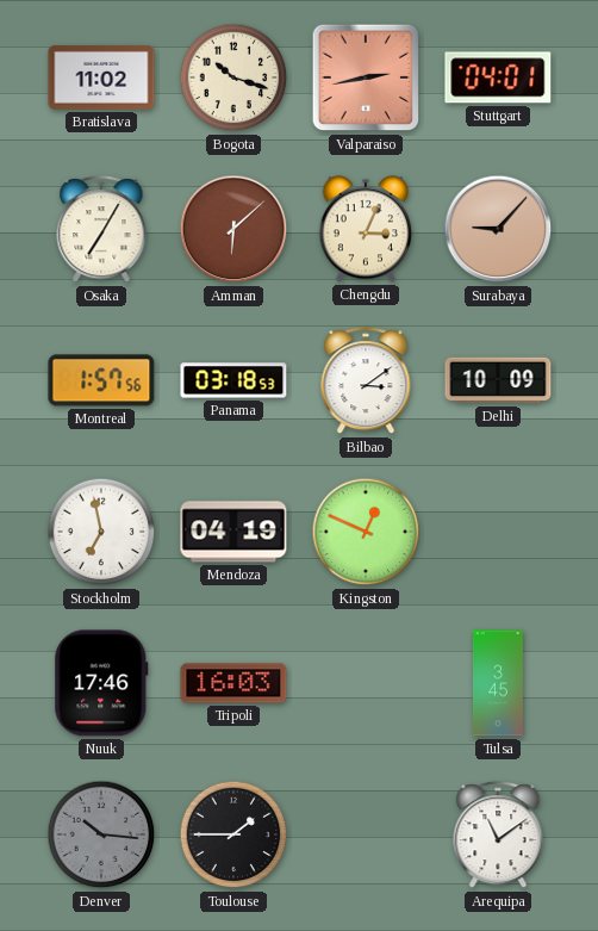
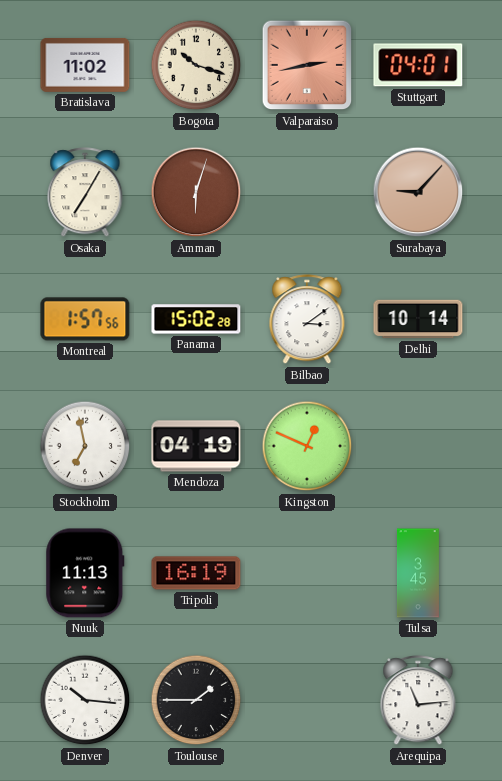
Amman: 6:08 -> 6:03 (196, 192)
Chengdu: 3:04 -> none (366, 229)
Panama: 03:18 -> 15:02 (196, 319)
Delhi: 10:09 -> 10:14 (418, 319)
Nuuk: 17:46 -> 11:13 (85, 573)
Tripoli: 16:03 -> 16:19 (196, 573)
Denver dial: grey -> white (85, 700)
Arequipa: 11:09 -> 11:14 (418, 701)
